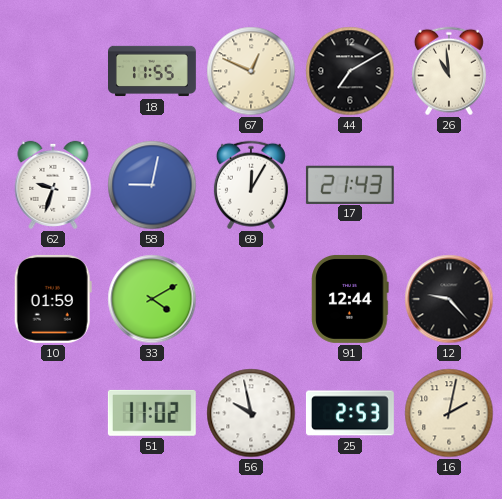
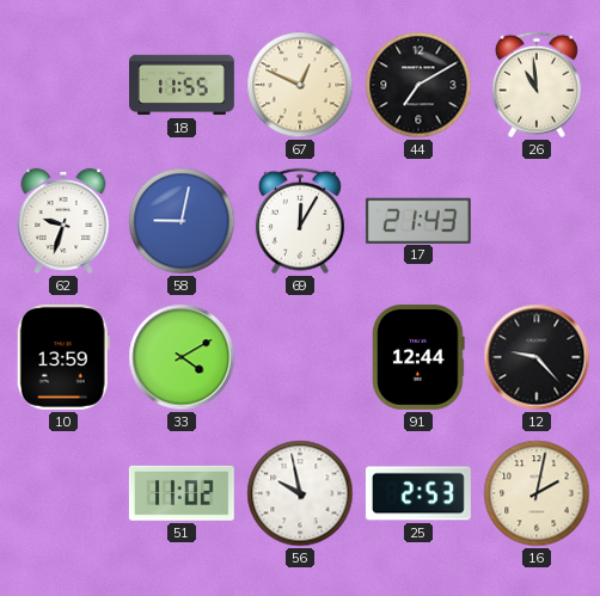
10: 01:59 -> 13:59 (63, 357)
